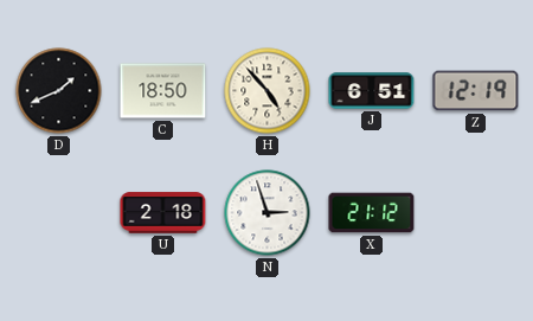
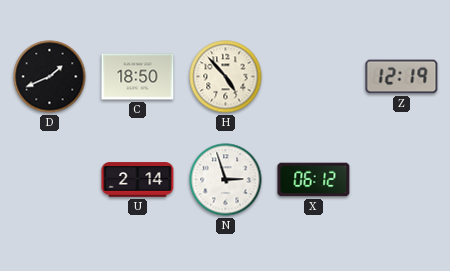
J: 6:51 -> none (372, 91)
U: 2:18 -> 2:14 (138, 180)
X: 21:12 -> 06:12 (314, 180)
